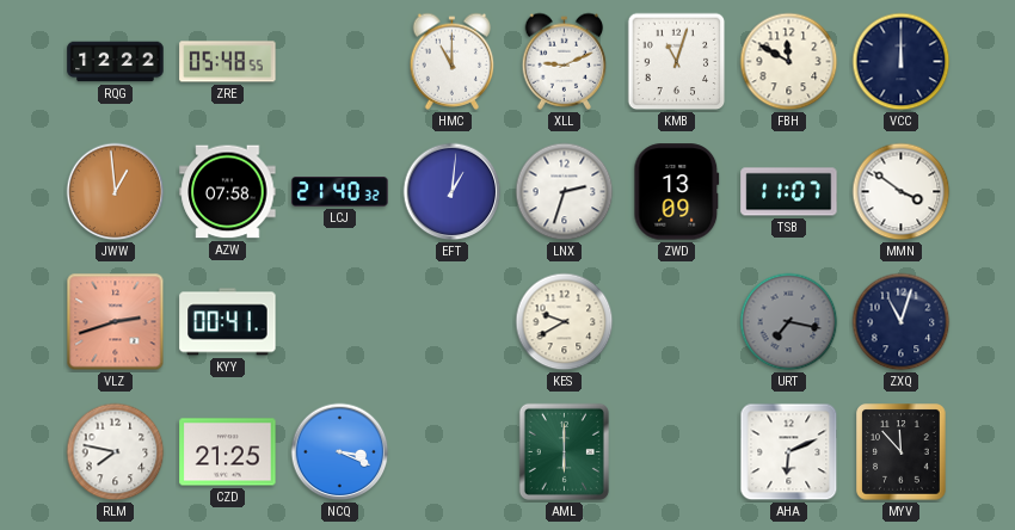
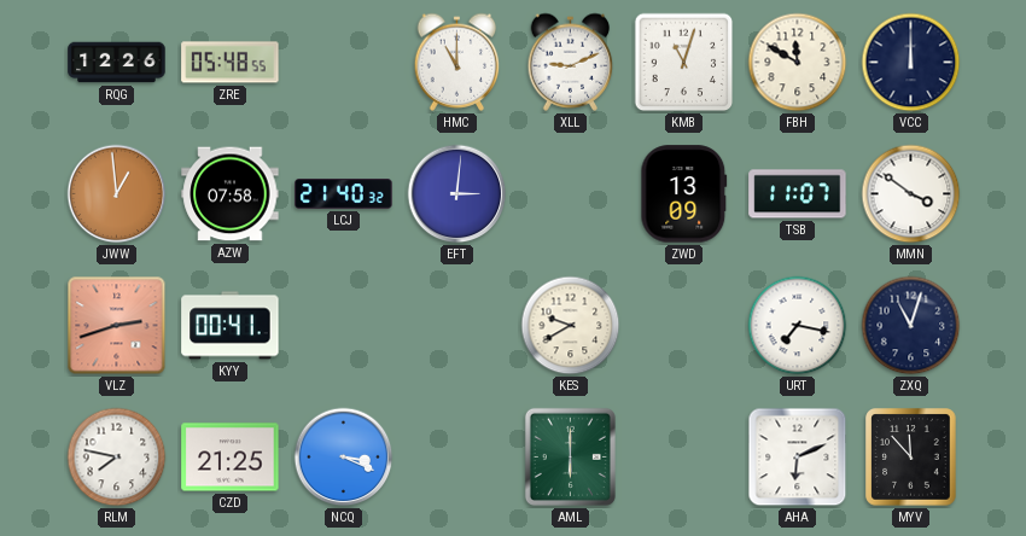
RQG: 12:22 -> 12:26 (117, 63)
EFT: 1:01 -> 3:01 (457, 194)
LNX: 2:33 -> none (565, 192)
URT dial: grey -> white (798, 326)
